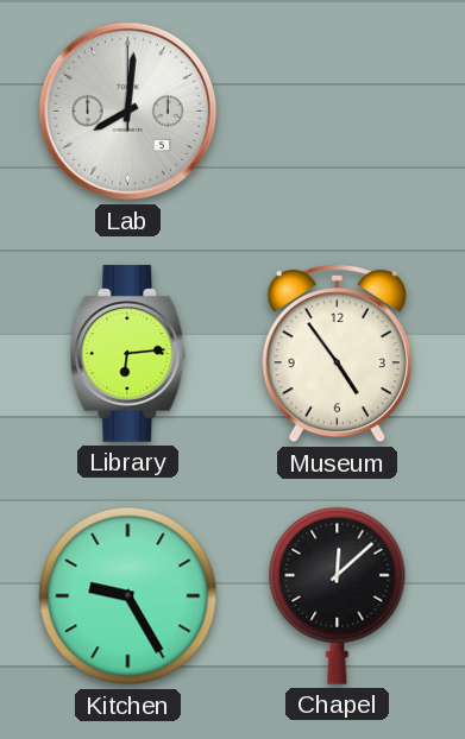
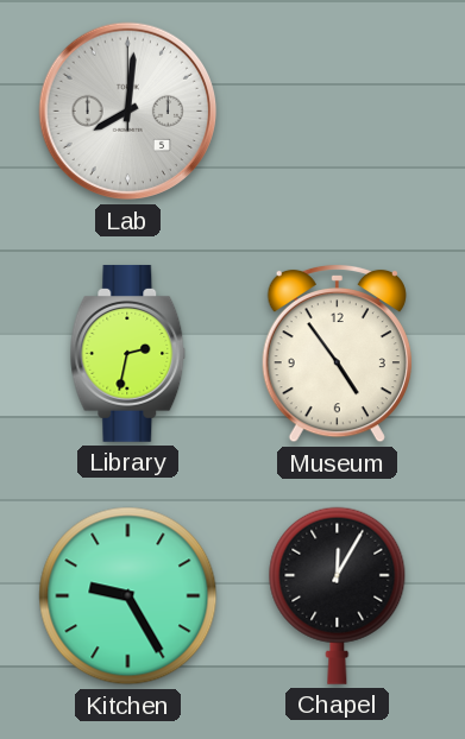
Library: 6:14 -> 2:32 (128, 353)
Chapel: 12:08 -> 12:05 (338, 595)
